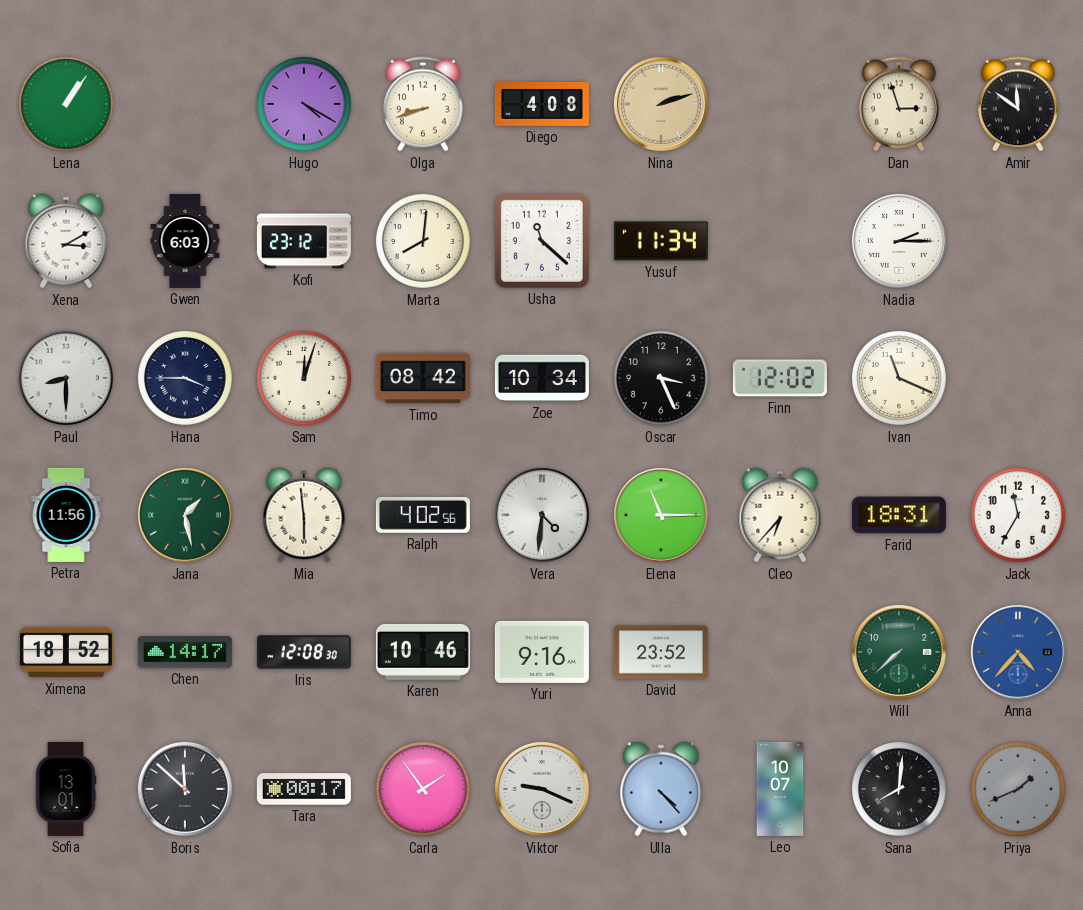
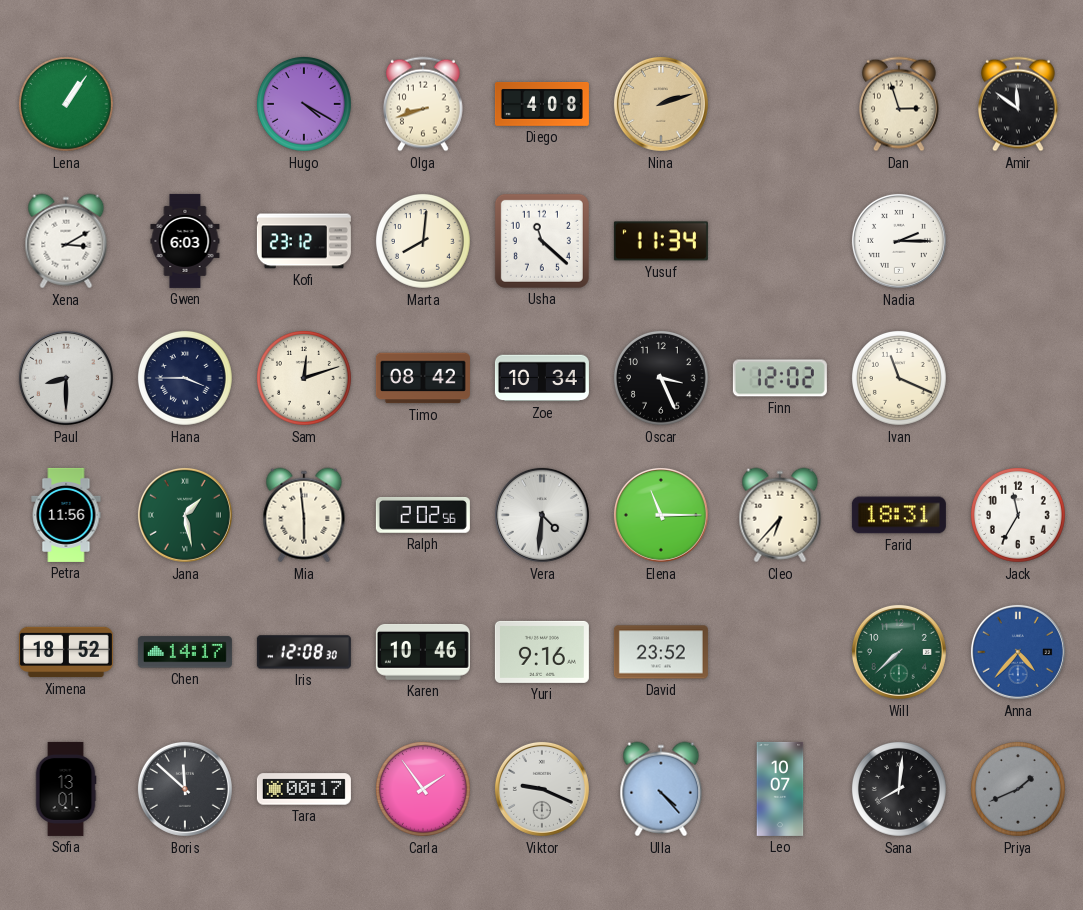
Sam: 12:03 -> 12:12 (305, 379)
Ralph: 4:02 -> 2:02 (423, 515)
